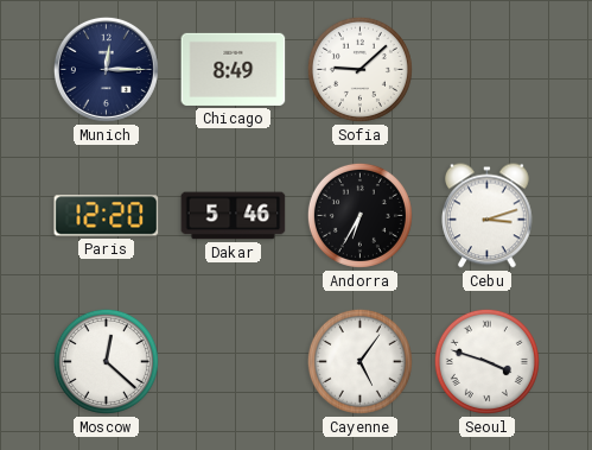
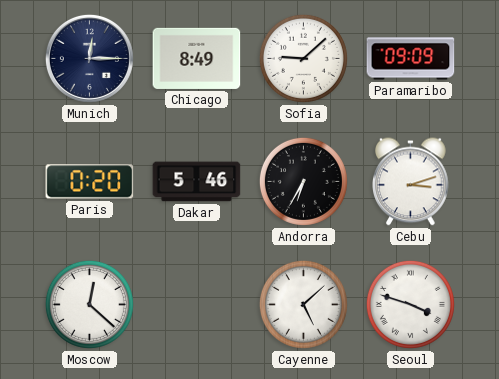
Paramaribo: none -> 09:09 (411, 59)
Paris: 12:20 -> 0:20 (90, 182)
Cayenne: 5:06 -> 5:08 (303, 304)
